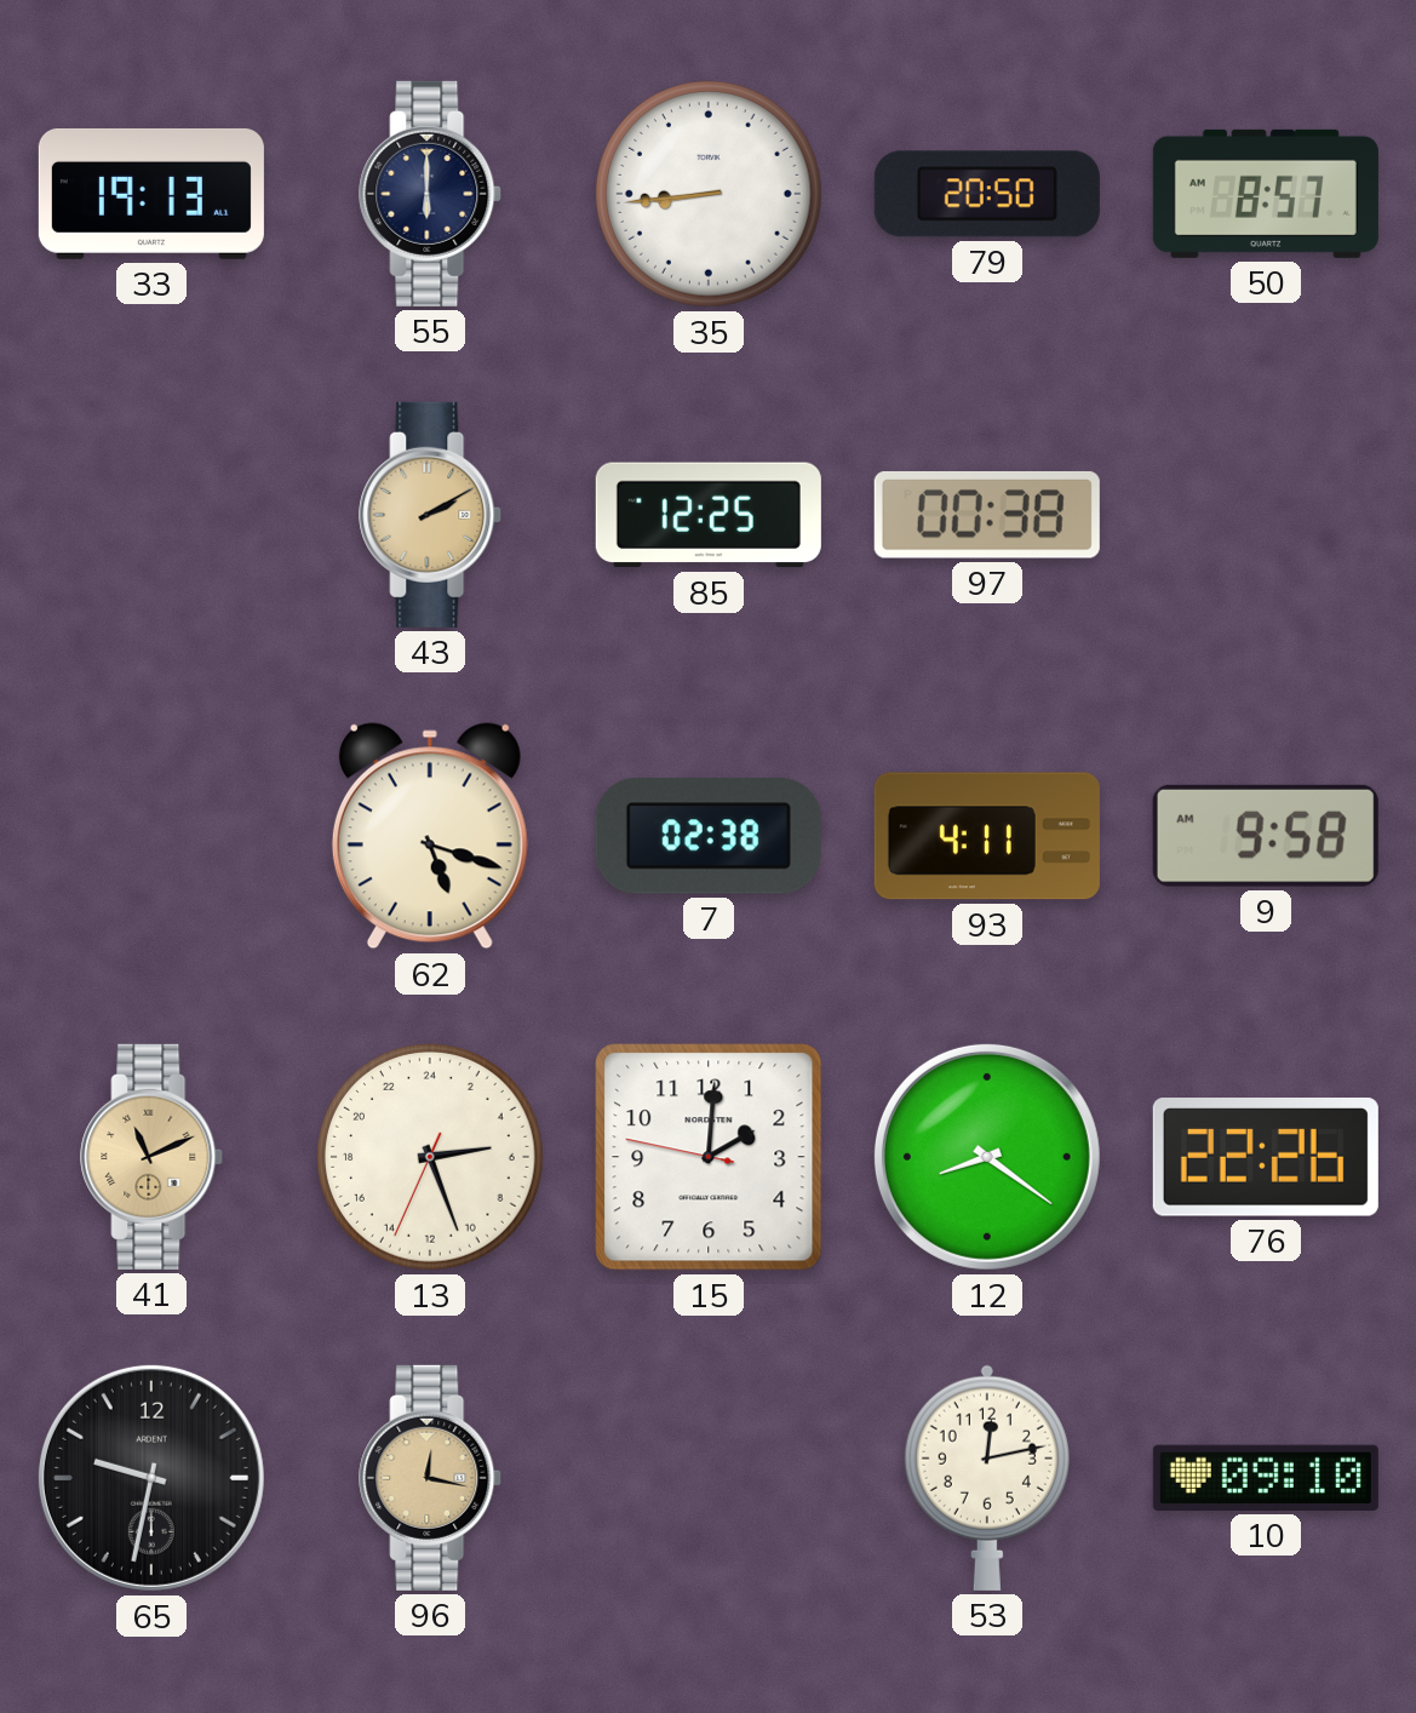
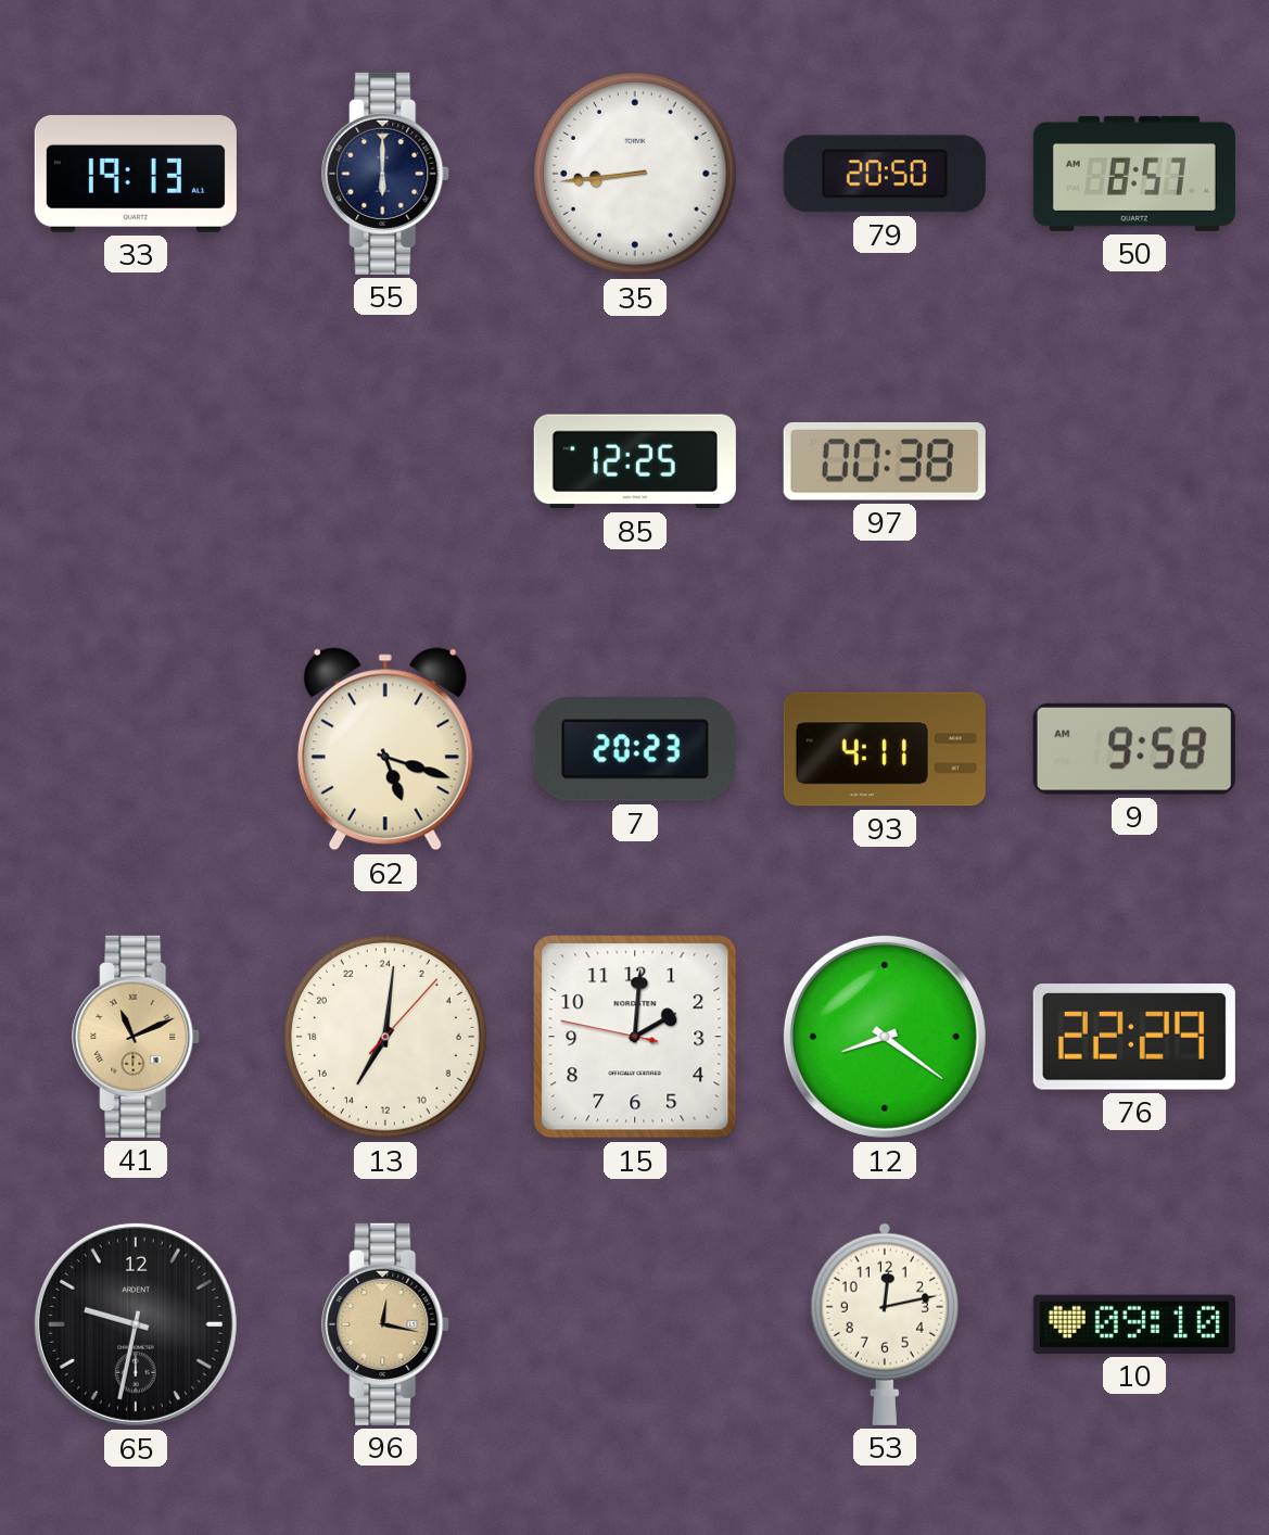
43: 2:10 -> none (431, 515)
7: 02:38 -> 20:23 (635, 749)
13: 5:26 -> 14:01 (385, 1037)
76: 22:26 -> 22:29 (1134, 1038)
